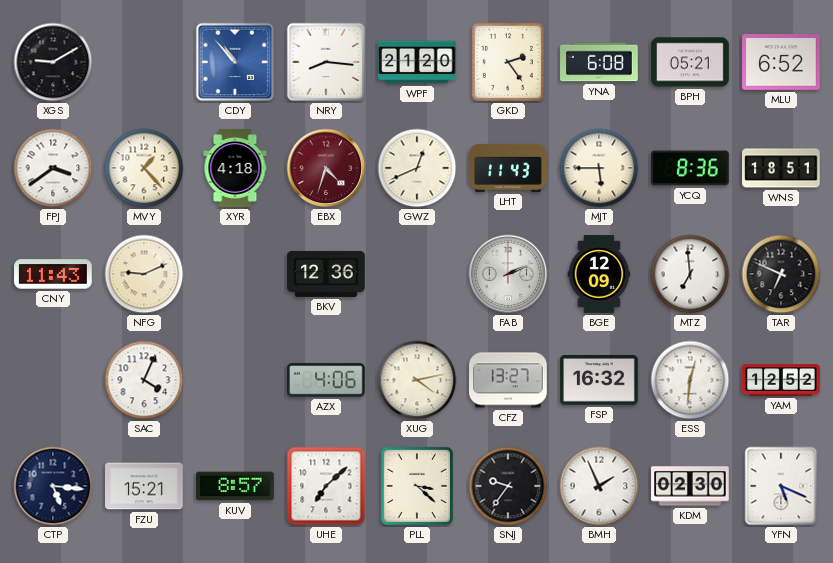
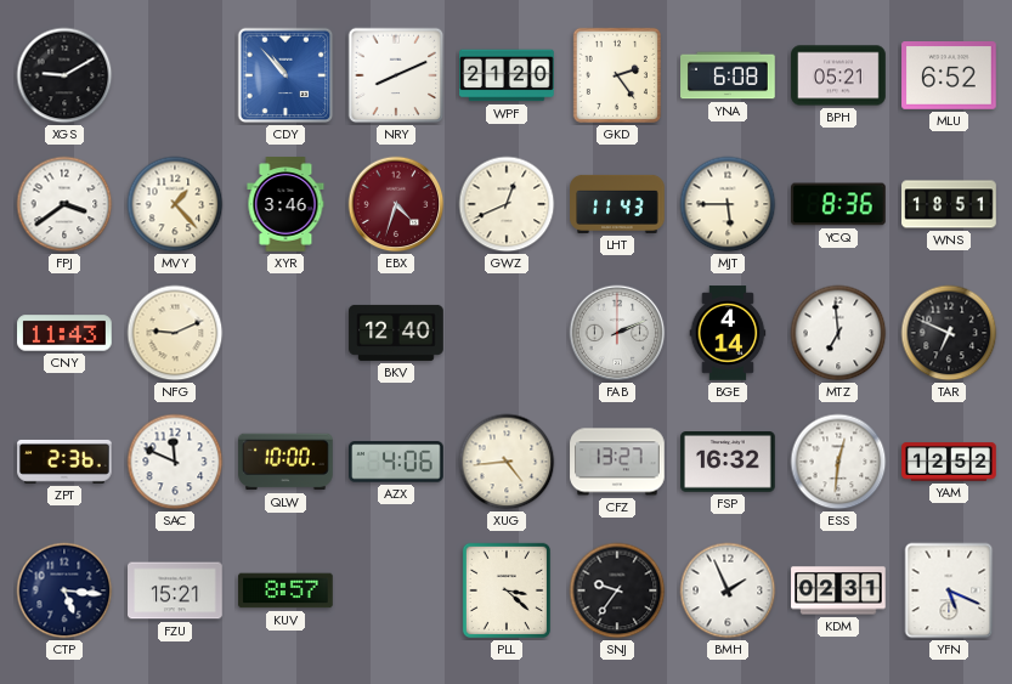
NRY: 8:16 -> 8:11 (396, 75)
XYR: 4:18 -> 3:46 (285, 204)
BKV: 12:36 -> 12:40 (396, 333)
BGE: 12:09 -> 4:14 (728, 333)
ZPT: none -> 2:36 (64, 462)
SAC: 4:04 -> 11:49 (175, 462)
QLW: none -> 10:00 (285, 462)
XUG: 4:13 -> 4:44 (507, 462)
UHE: 7:08 -> none (326, 486)
KDM: 02:30 -> 02:31 (838, 590)
